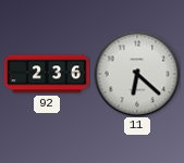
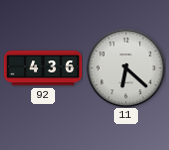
92: 2:36 -> 4:36 (43, 68)
